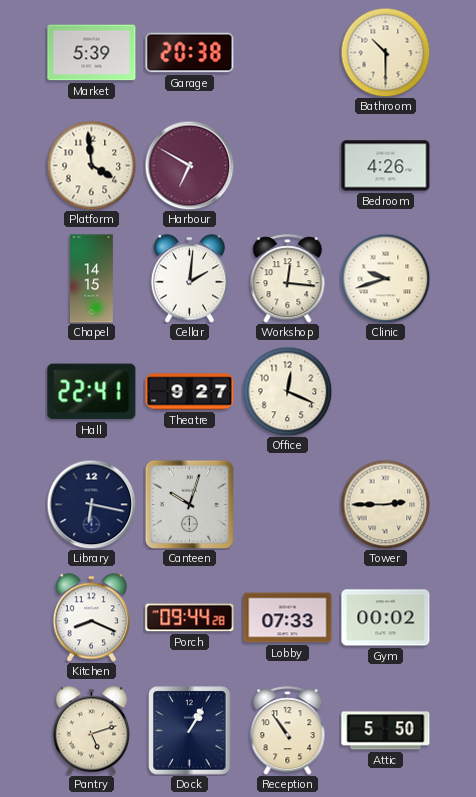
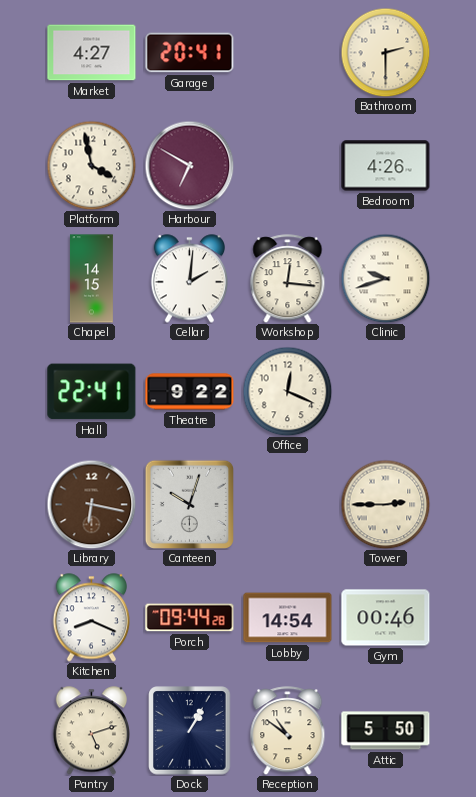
Market: 5:39 -> 4:27 (92, 53)
Garage: 20:38 -> 20:41 (190, 53)
Bathroom: 10:30 -> 2:30 (385, 52)
Platform: 3:59 -> 3:58 (91, 165)
Theatre: 9:27 -> 9:22 (190, 392)
Library dial: navy -> brown (91, 504)
Lobby: 07:33 -> 14:54 (288, 618)
Gym: 00:02 -> 00:46 (386, 618)
Reception: 10:54 -> 10:51 (288, 731)
